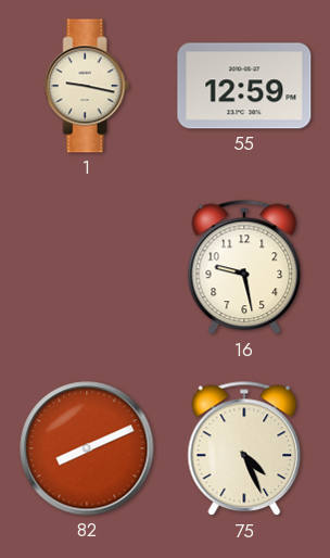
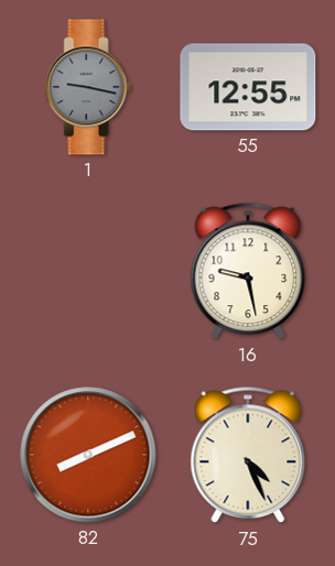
1 dial: cream -> grey (88, 87)
55: 12:59 -> 12:55 (248, 87)
